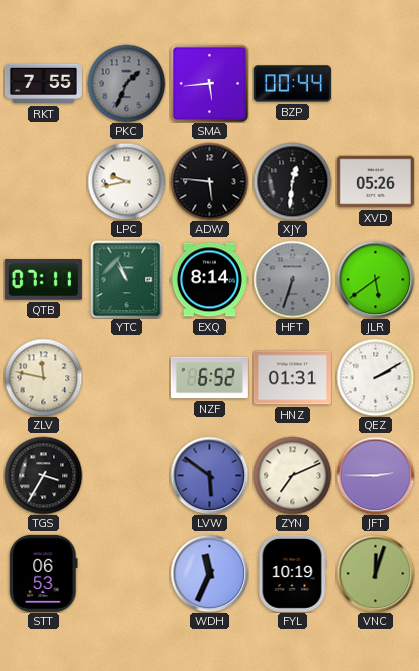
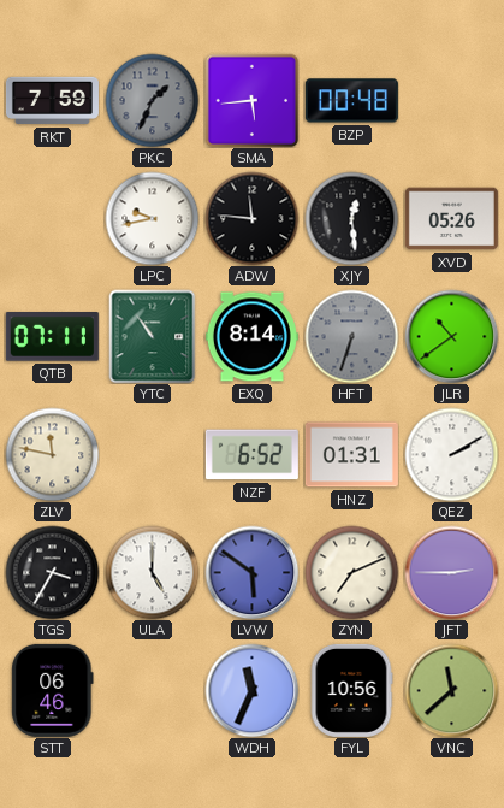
RKT: 7:55 -> 7:59 (52, 101)
BZP: 00:44 -> 00:48 (351, 101)
ADW: 5:46 -> 11:46 (251, 218)
XJY: 12:31 -> 12:29 (351, 218)
YTC: 10:56 -> 10:54 (153, 336)
JLR: 5:39 -> 10:39 (451, 336)
ULA: none -> 5:00 (152, 572)
STT: 06:53 -> 06:46 (53, 690)
FYL: 10:19 -> 10:56 (351, 690)
VNC: 12:03 -> 11:38 (451, 690)
